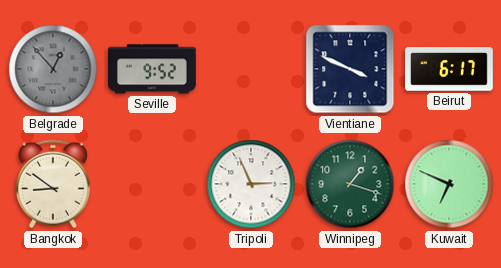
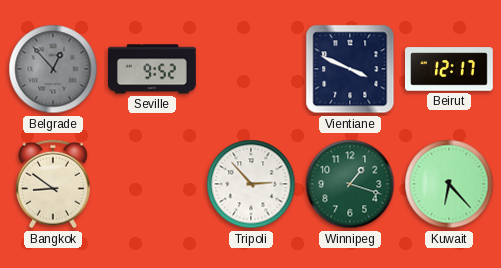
Beirut: 6:17 -> 12:17 (450, 69)
Tripoli: 2:56 -> 2:53 (251, 184)
Kuwait: 6:49 -> 6:23 (449, 184)
